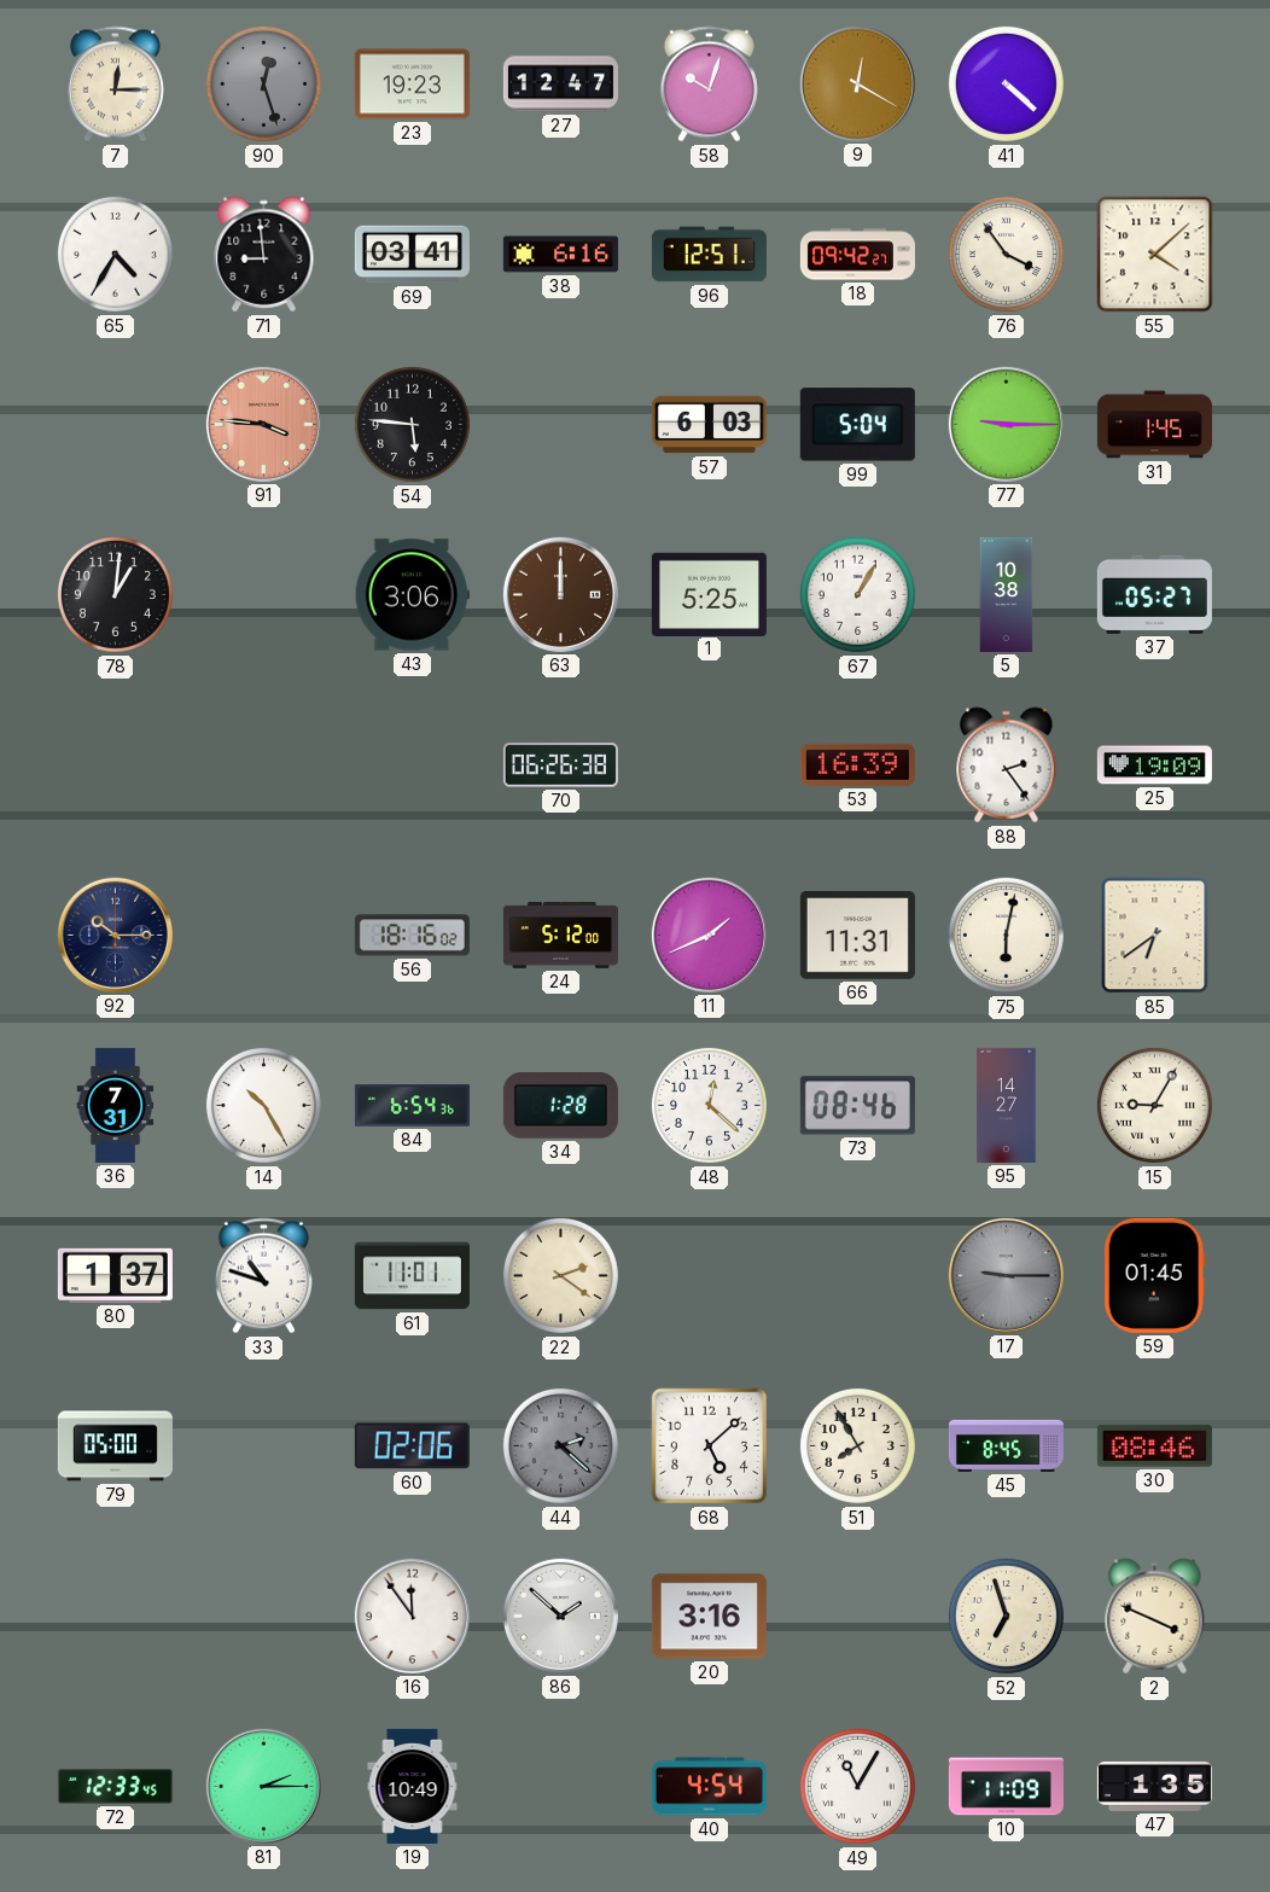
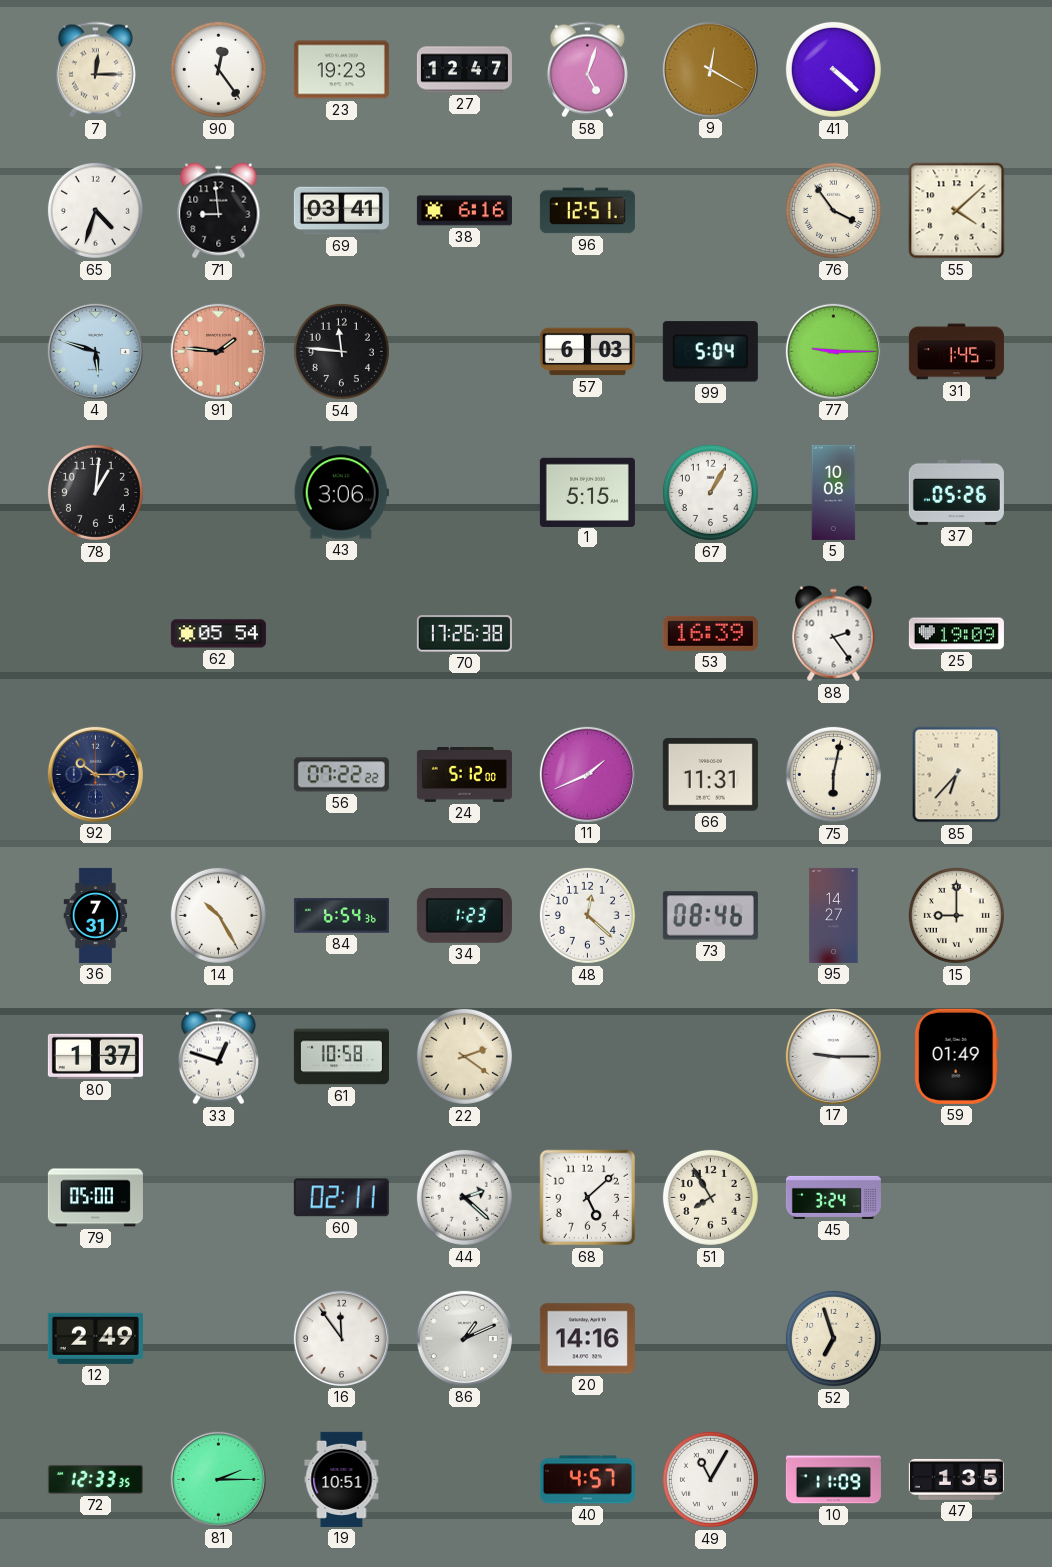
90: 12:27 -> 12:24 (218, 69)
90 dial: grey -> white (218, 69)
58: 10:03 -> 5:03 (587, 70)
65: 4:35 -> 4:33 (95, 210)
18: 09:42 -> none (857, 255)
4: none -> 5:48 (95, 351)
91: 3:46 -> 1:46 (218, 351)
54: 5:46 -> 11:46 (341, 351)
63: 12:00 -> none (560, 594)
1: 5:25 -> 5:15 (587, 492)
5: 10:38 -> 10:08 (834, 492)
37: 05:27 -> 05:26 (956, 492)
62: none -> 05:54 (218, 634)
70: 06:26 -> 17:26 (464, 634)
56: 18:16 -> 07:22 (341, 775)
85: 6:39 -> 6:37 (957, 775)
34: 1:28 -> 1:23 (464, 916)
15: 9:05 -> 9:00 (956, 915)
33: 10:48 -> 12:48 (218, 1057)
61: 11:01 -> 10:58 (341, 1057)
17 dial: grey -> white (833, 1056)
59: 01:45 -> 01:49 (956, 1056)
60: 02:06 -> 02:11 (341, 1198)
44 dial: grey -> white (464, 1197)
45: 8:45 -> 3:24 (833, 1197)
30: 08:46 -> none (1154, 1446)
12: none -> 2:49 (95, 1338)
86: 1:52 -> 1:11 (464, 1338)
20: 3:16 -> 14:16 (587, 1339)
2: 3:49 -> none (1155, 1617)
72: 12:33:45 -> 12:33:35 (95, 1479)
19: 10:49 -> 10:51 (342, 1479)
40: 4:54 -> 4:57 (587, 1480)
